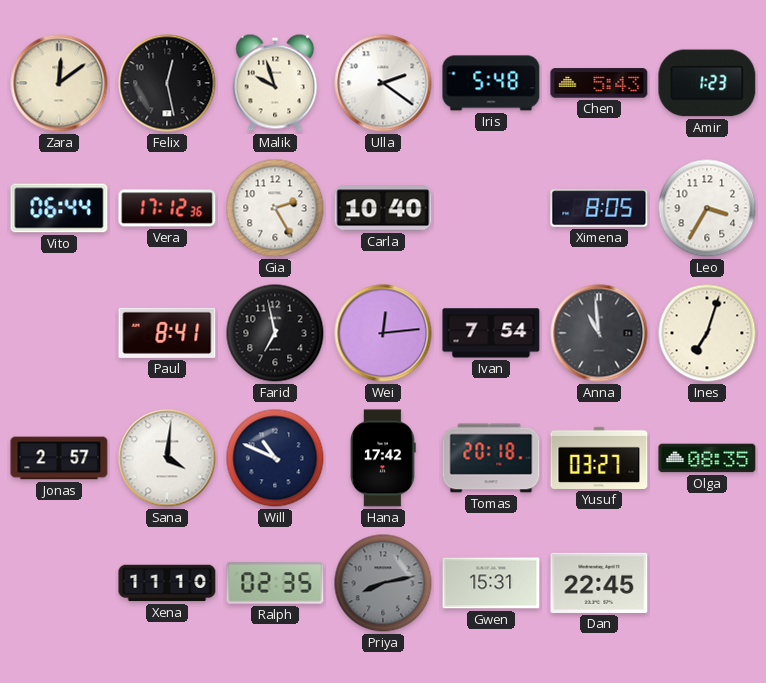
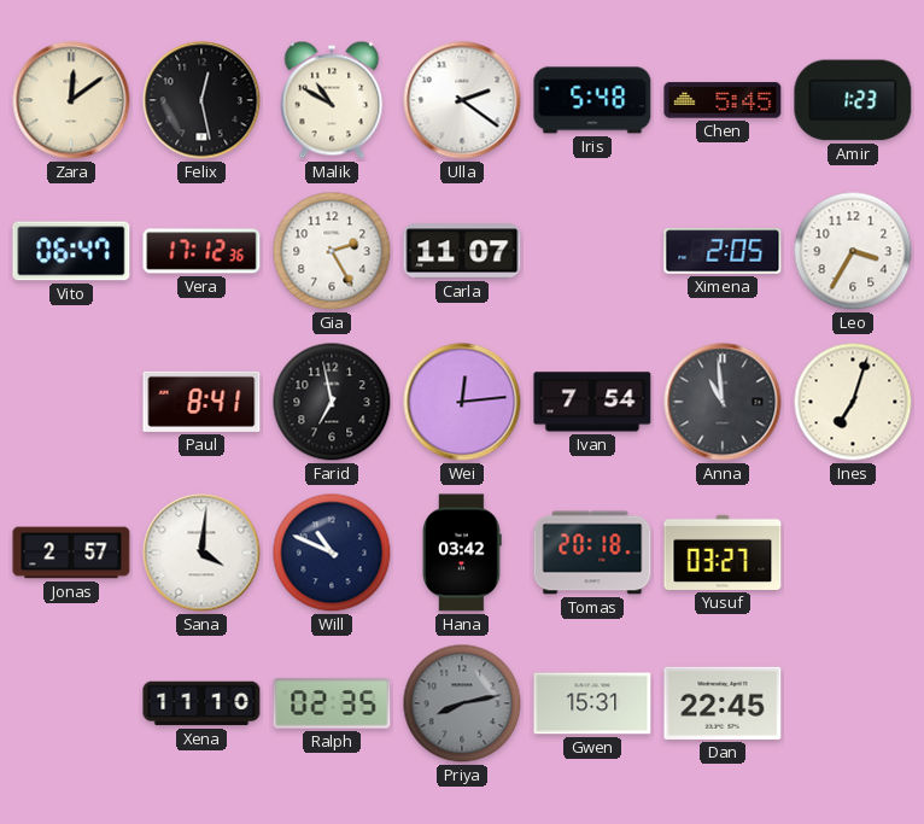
Malik: 9:57 -> 10:50 (332, 100)
Chen: 5:43 -> 5:45 (723, 100)
Vito: 06:44 -> 06:47 (71, 251)
Carla: 10:40 -> 11:07 (462, 251)
Ximena: 8:05 -> 2:05 (723, 251)
Hana: 17:42 -> 03:42 (462, 553)
Olga: 08:35 -> none (707, 458)
